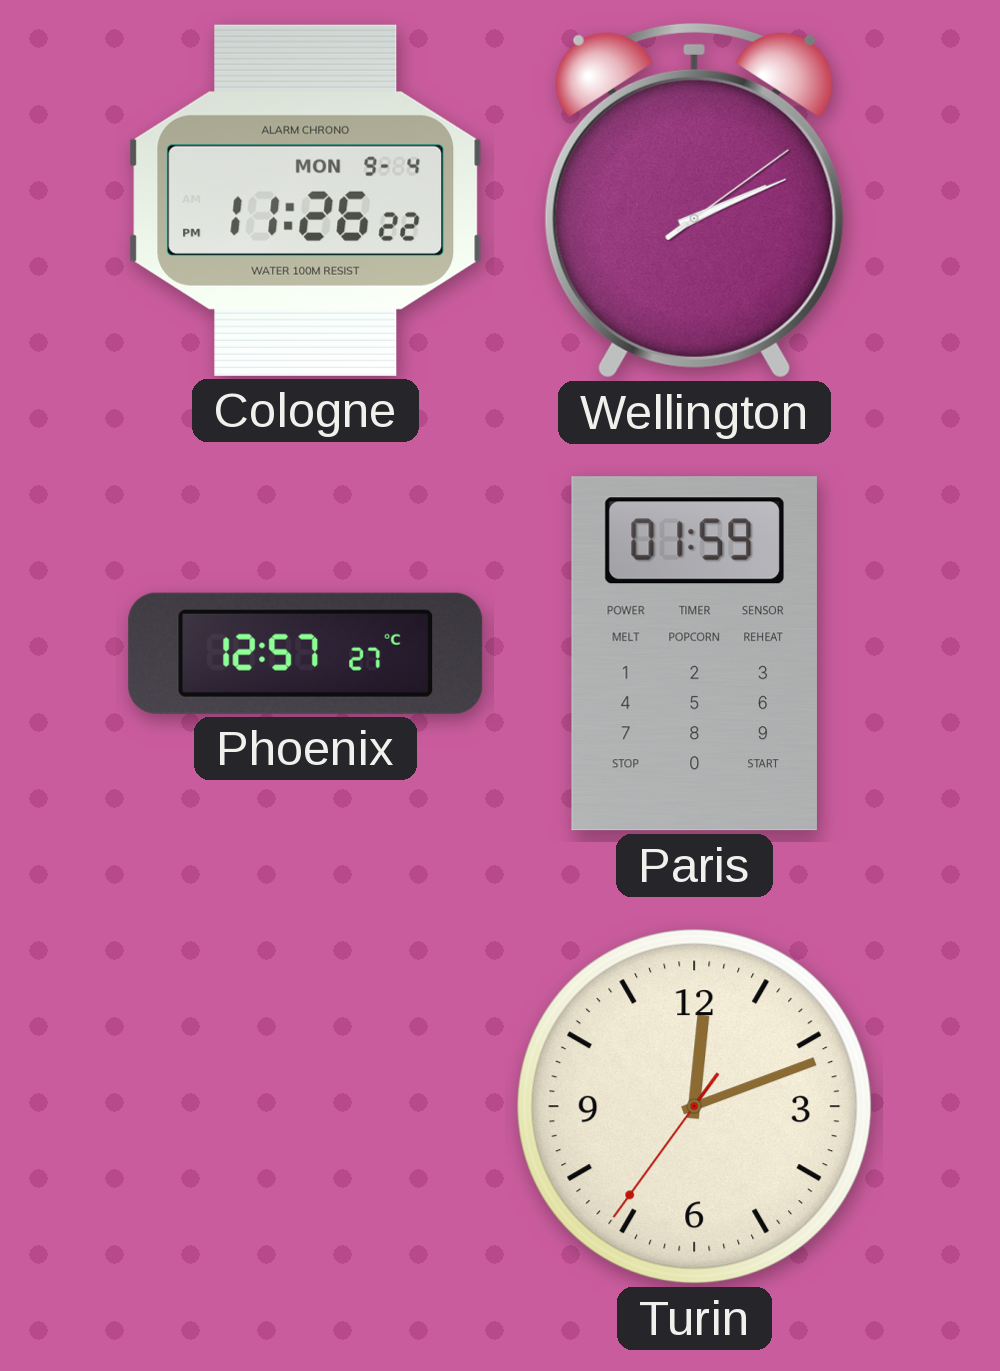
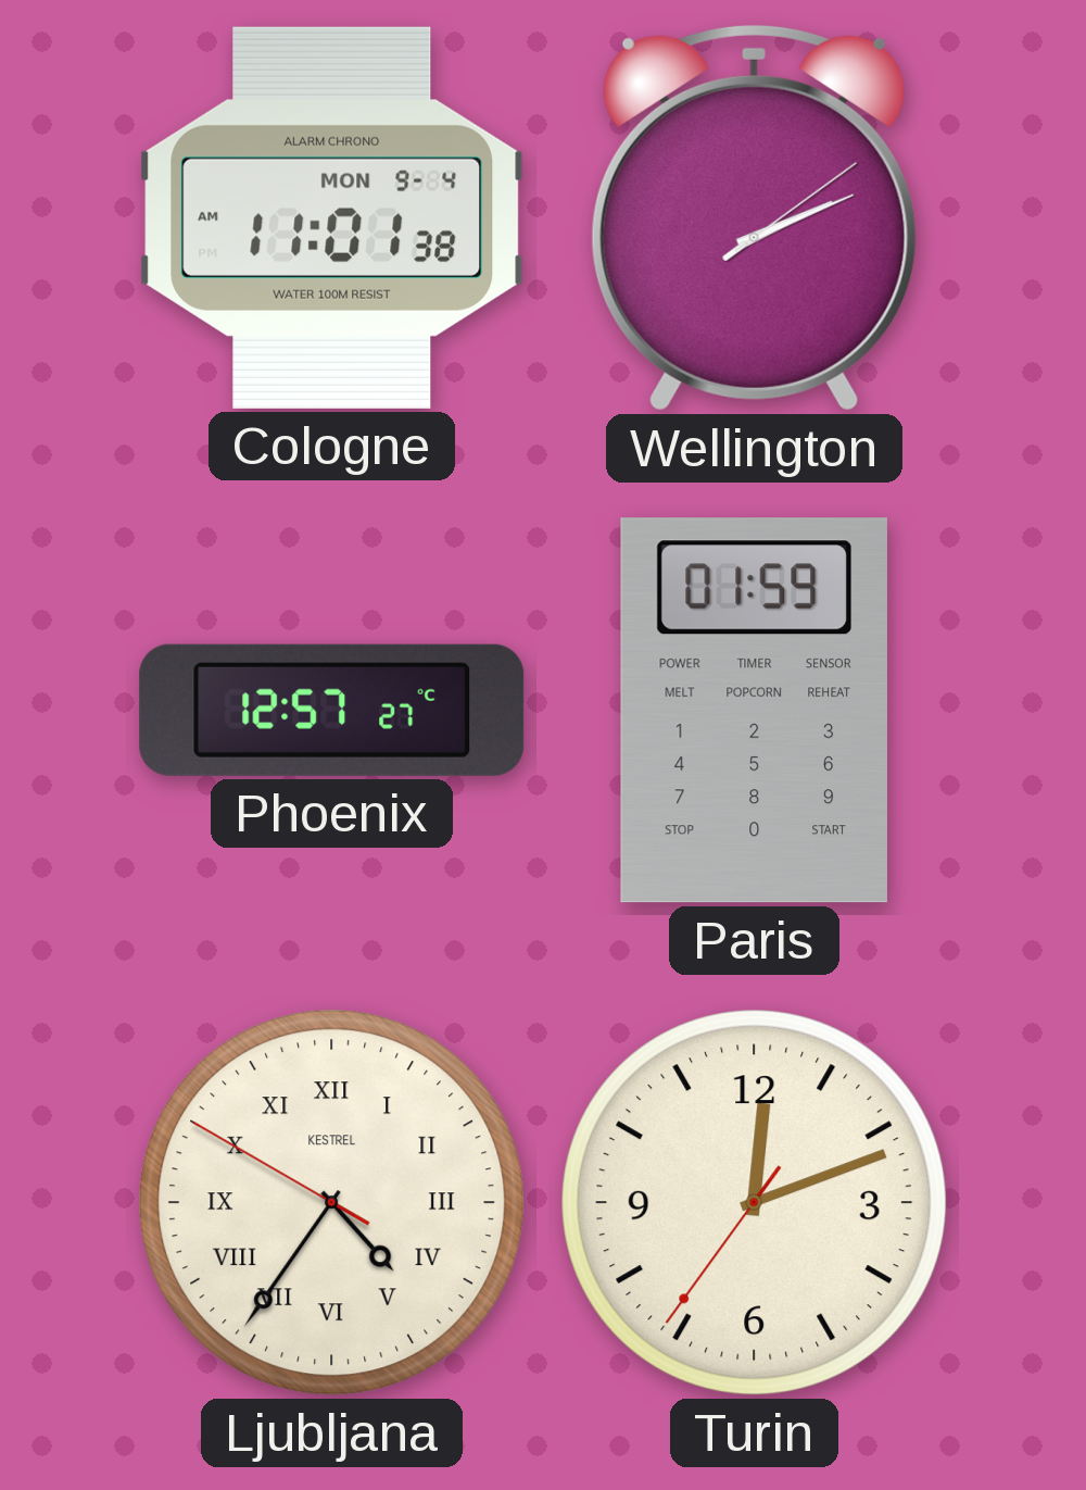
Cologne: 11:26 -> 11:01 (332, 217)
Ljubljana: none -> 4:35 (332, 1203)
